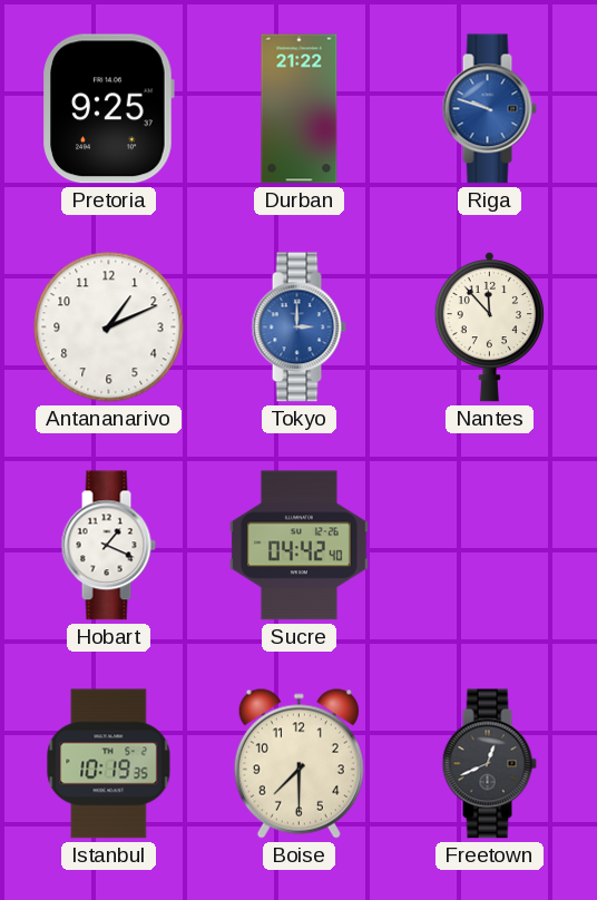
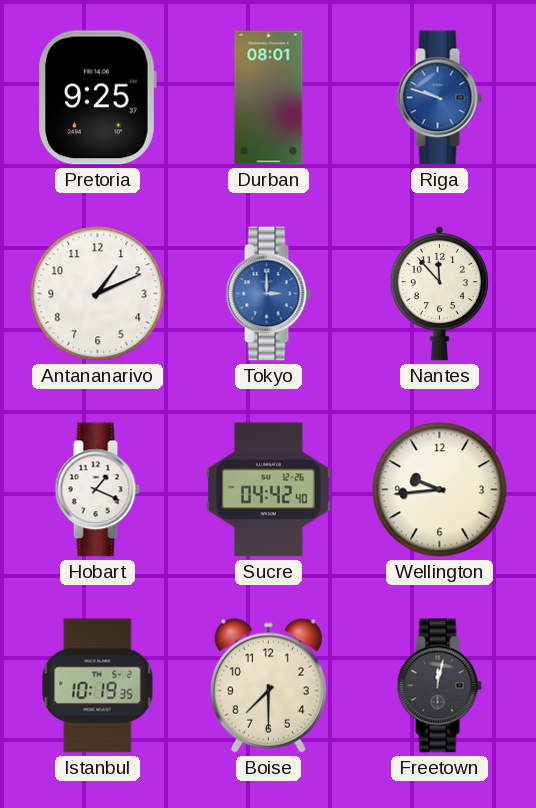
Durban: 21:22 -> 08:01 (269, 98)
Wellington: none -> 9:44 (440, 490)
Freetown: 12:41 -> 12:02 (439, 686)
